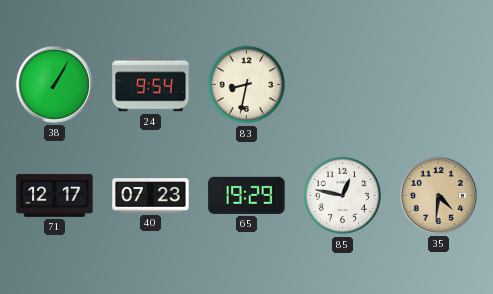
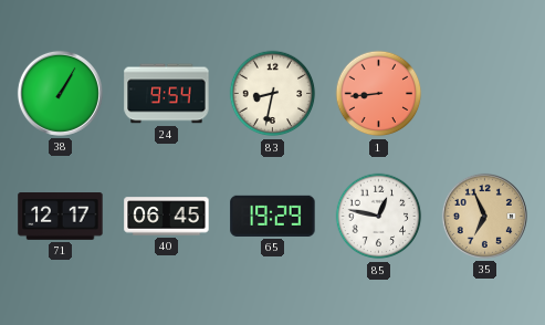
1: none -> 8:44 (379, 94)
40: 07:23 -> 06:45 (167, 217)
35: 4:31 -> 6:56 (484, 216)
